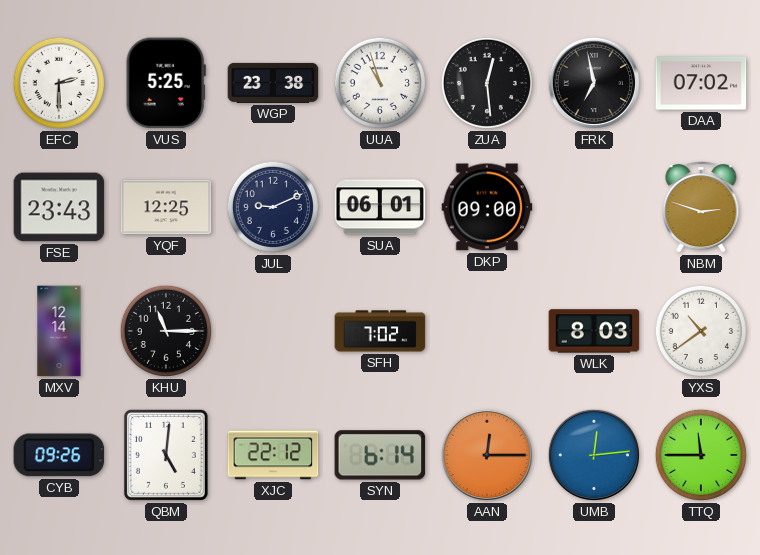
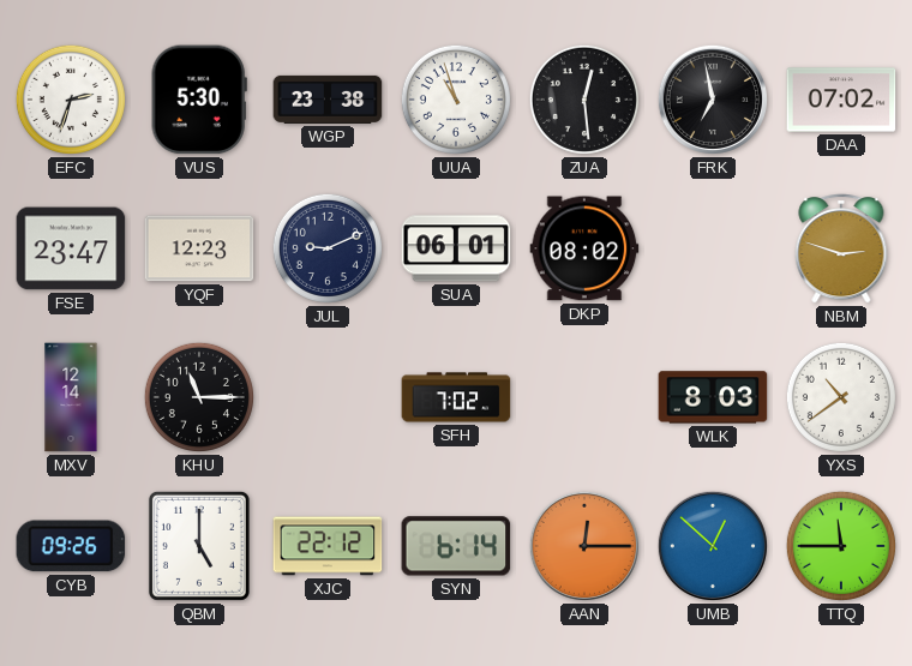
EFC: 2:30 -> 2:33 (71, 100)
VUS: 5:25 -> 5:30 (199, 100)
FSE: 23:43 -> 23:47 (71, 248)
YQF: 12:25 -> 12:23 (199, 248)
DKP: 09:00 -> 08:02 (584, 248)
QBM: 5:01 -> 5:00 (199, 546)
UMB: 12:14 -> 12:52 (713, 546)
